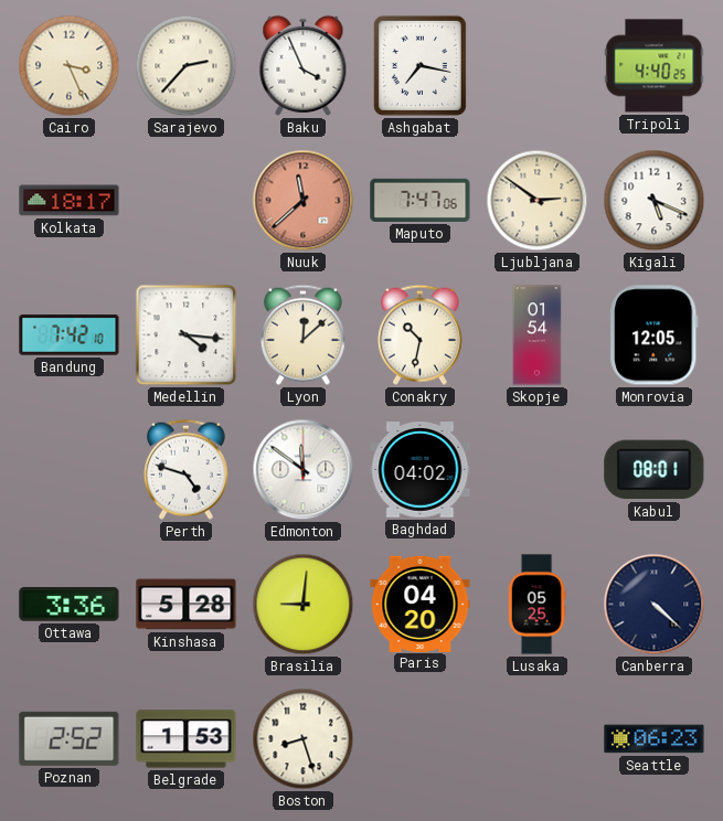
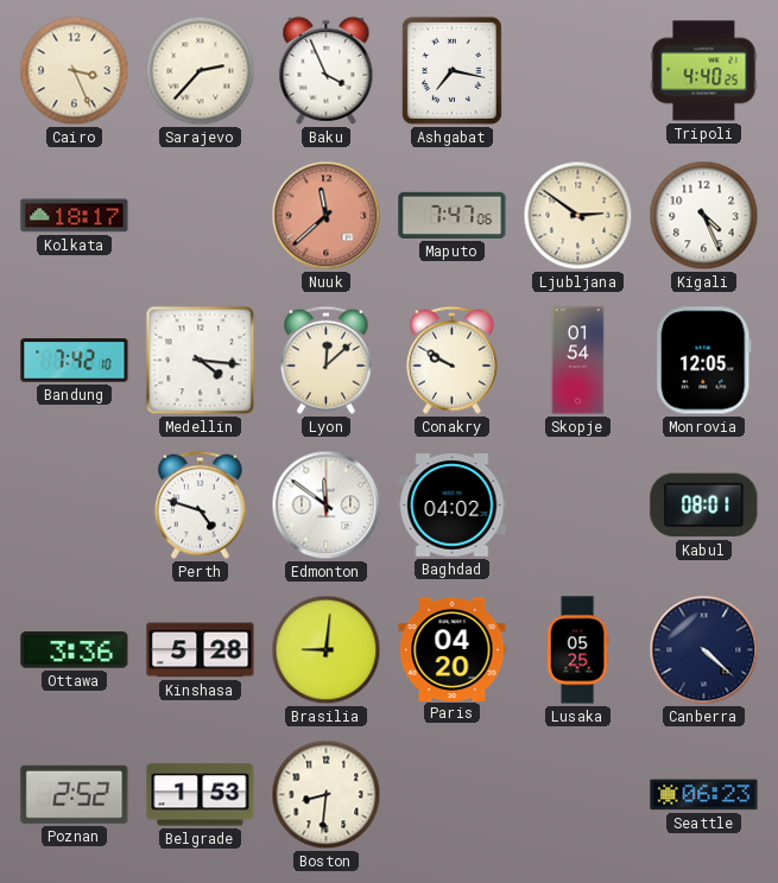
Kigali: 5:19 -> 4:26 (704, 216)
Conakry: 10:32 -> 9:50 (451, 360)
Boston: 8:27 -> 8:31 (327, 795)
